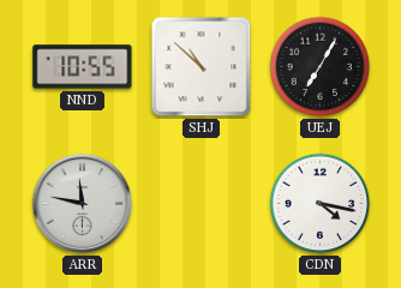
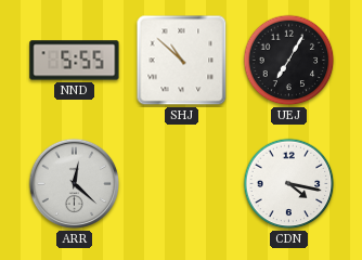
NND: 10:55 -> 5:55 (75, 61)
ARR: 11:47 -> 12:22 (75, 184)
